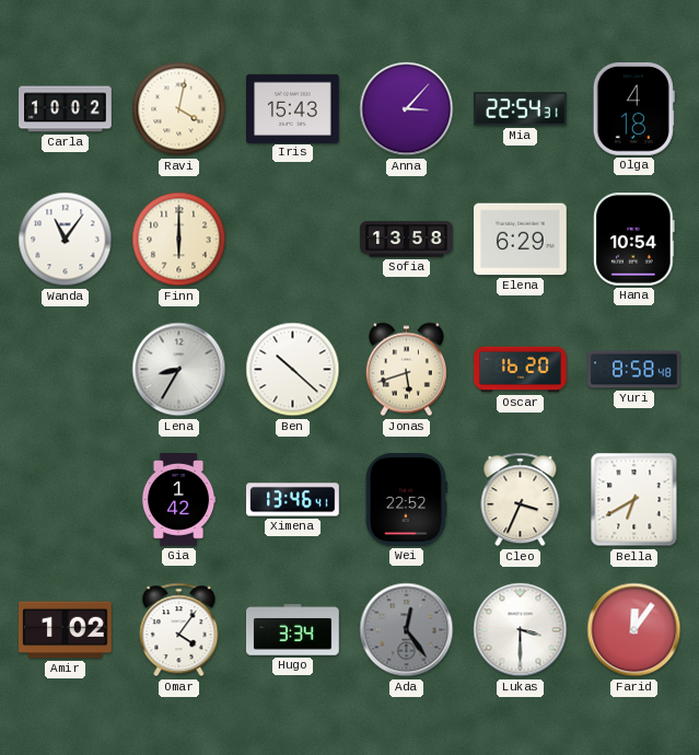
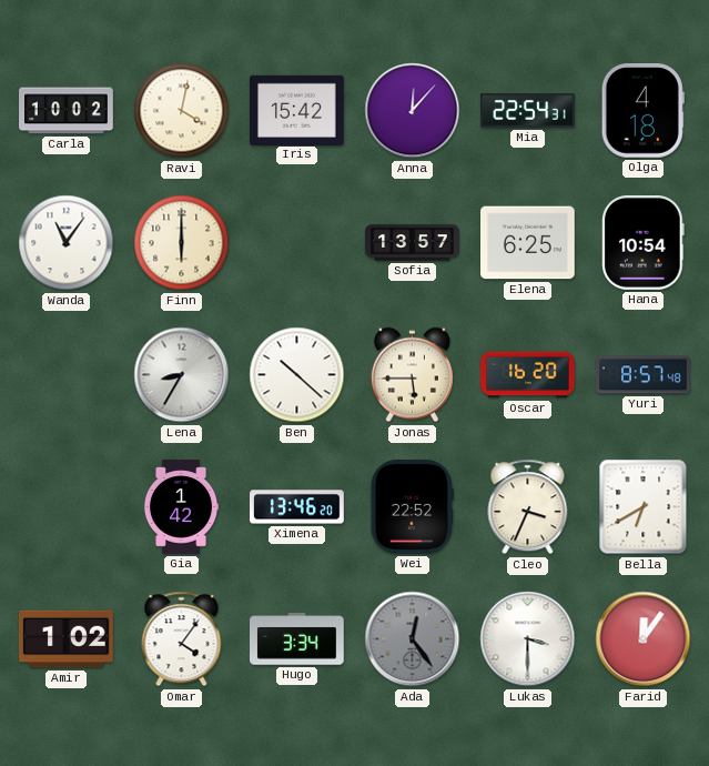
Iris: 15:43 -> 15:42 (297, 110)
Anna: 3:07 -> 12:07 (413, 111)
Sofia: 13:58 -> 13:57 (413, 243)
Elena: 6:29 -> 6:25 (528, 243)
Jonas: 5:42 -> 5:45 (412, 375)
Yuri: 8:58 -> 8:57 (644, 375)
Ximena: 13:46:41 -> 13:46:20 (297, 507)
